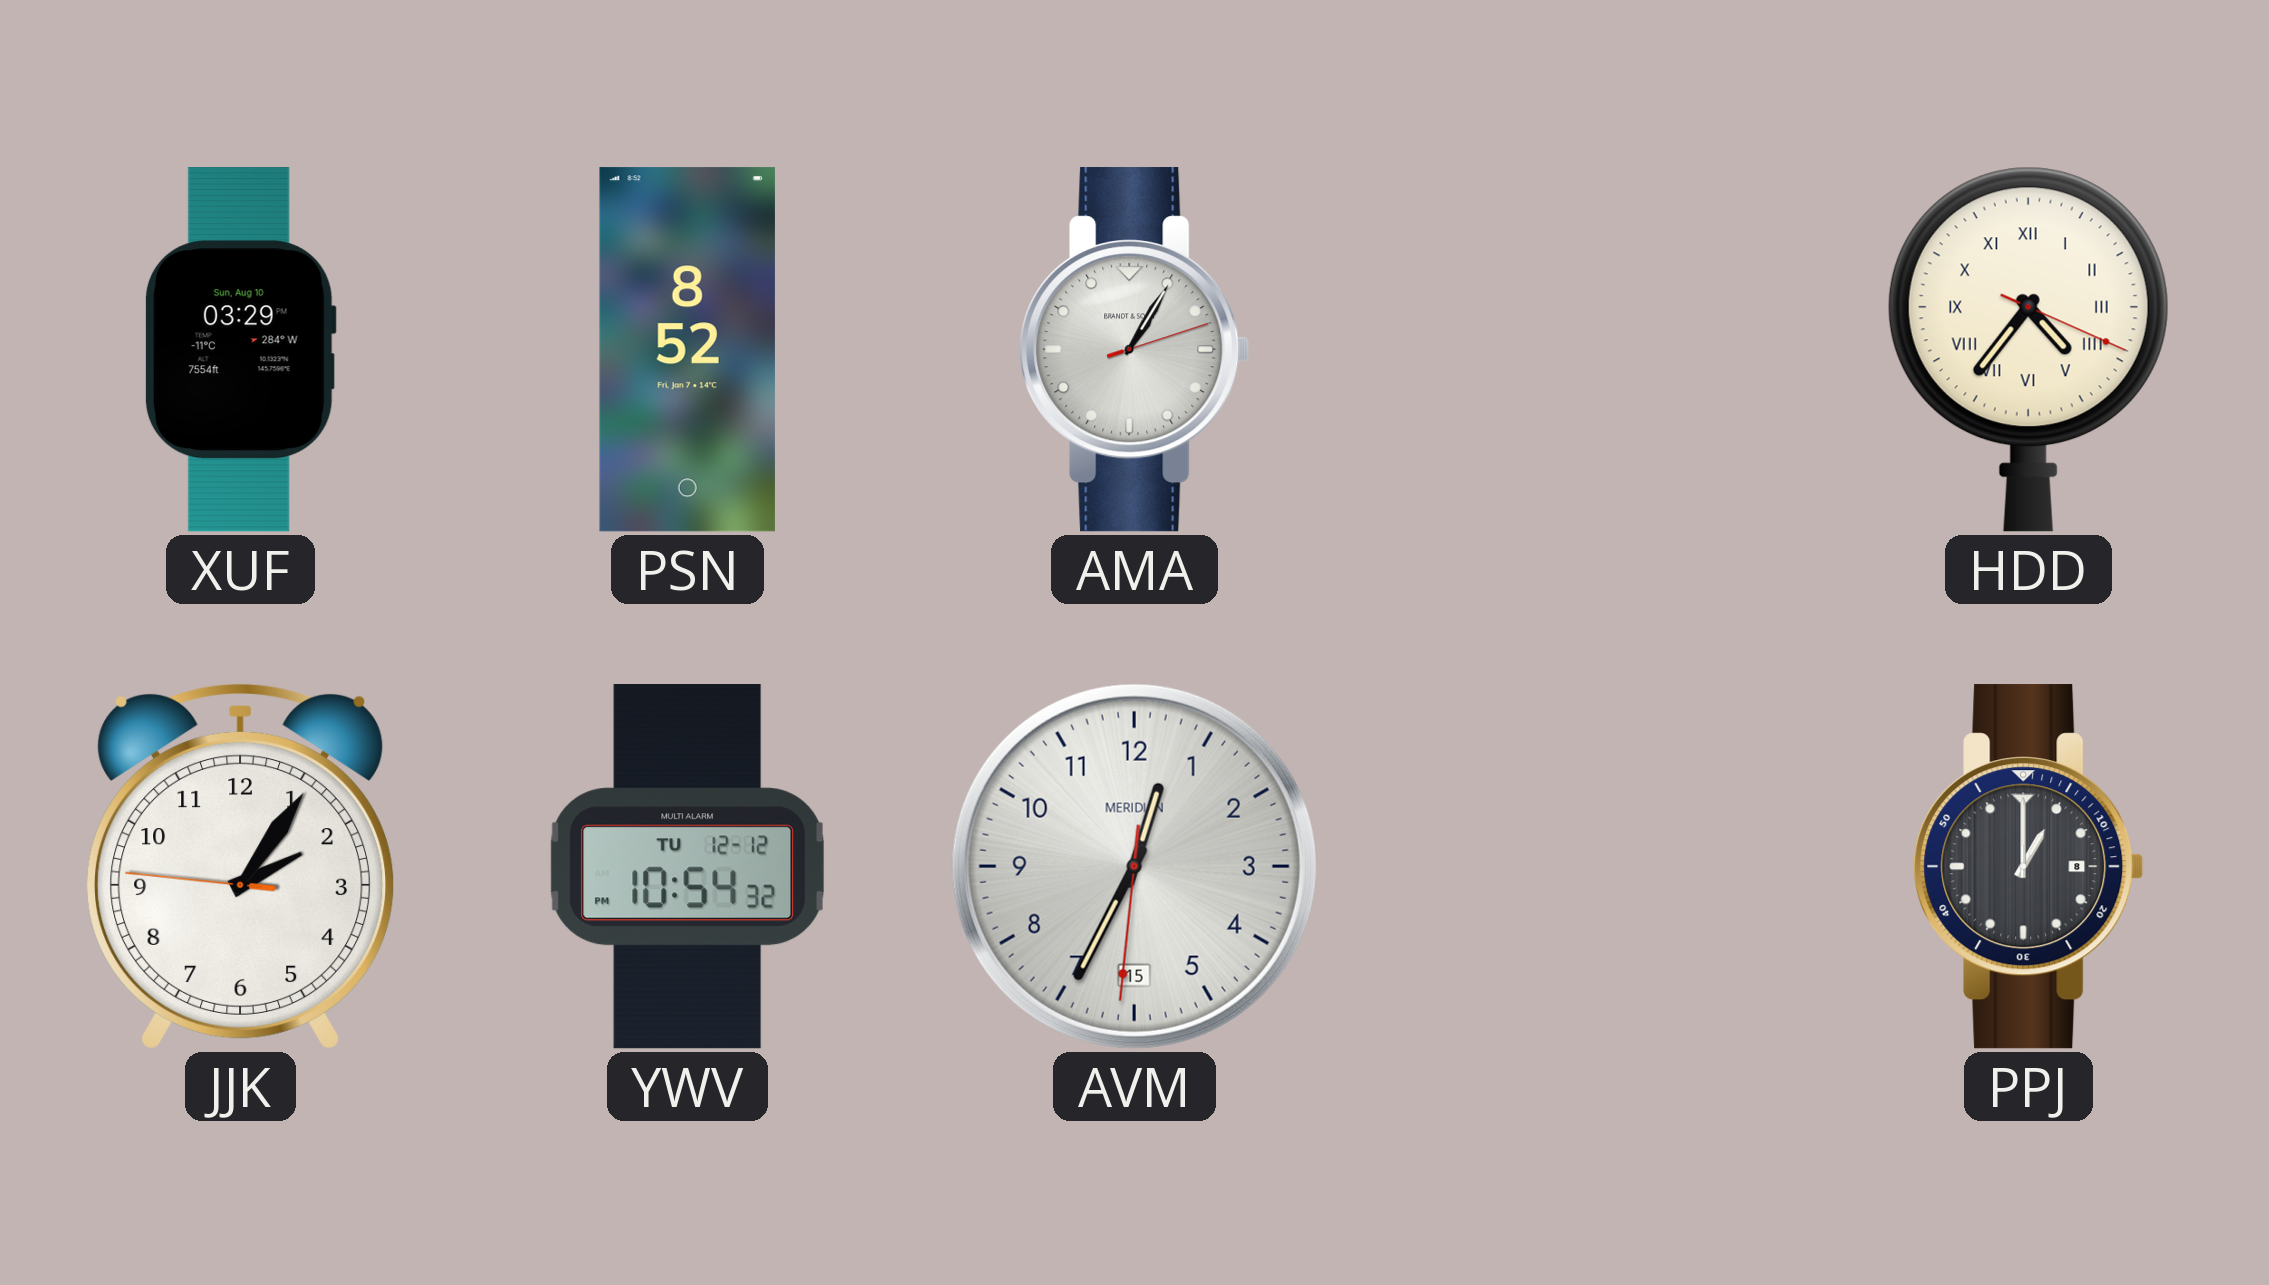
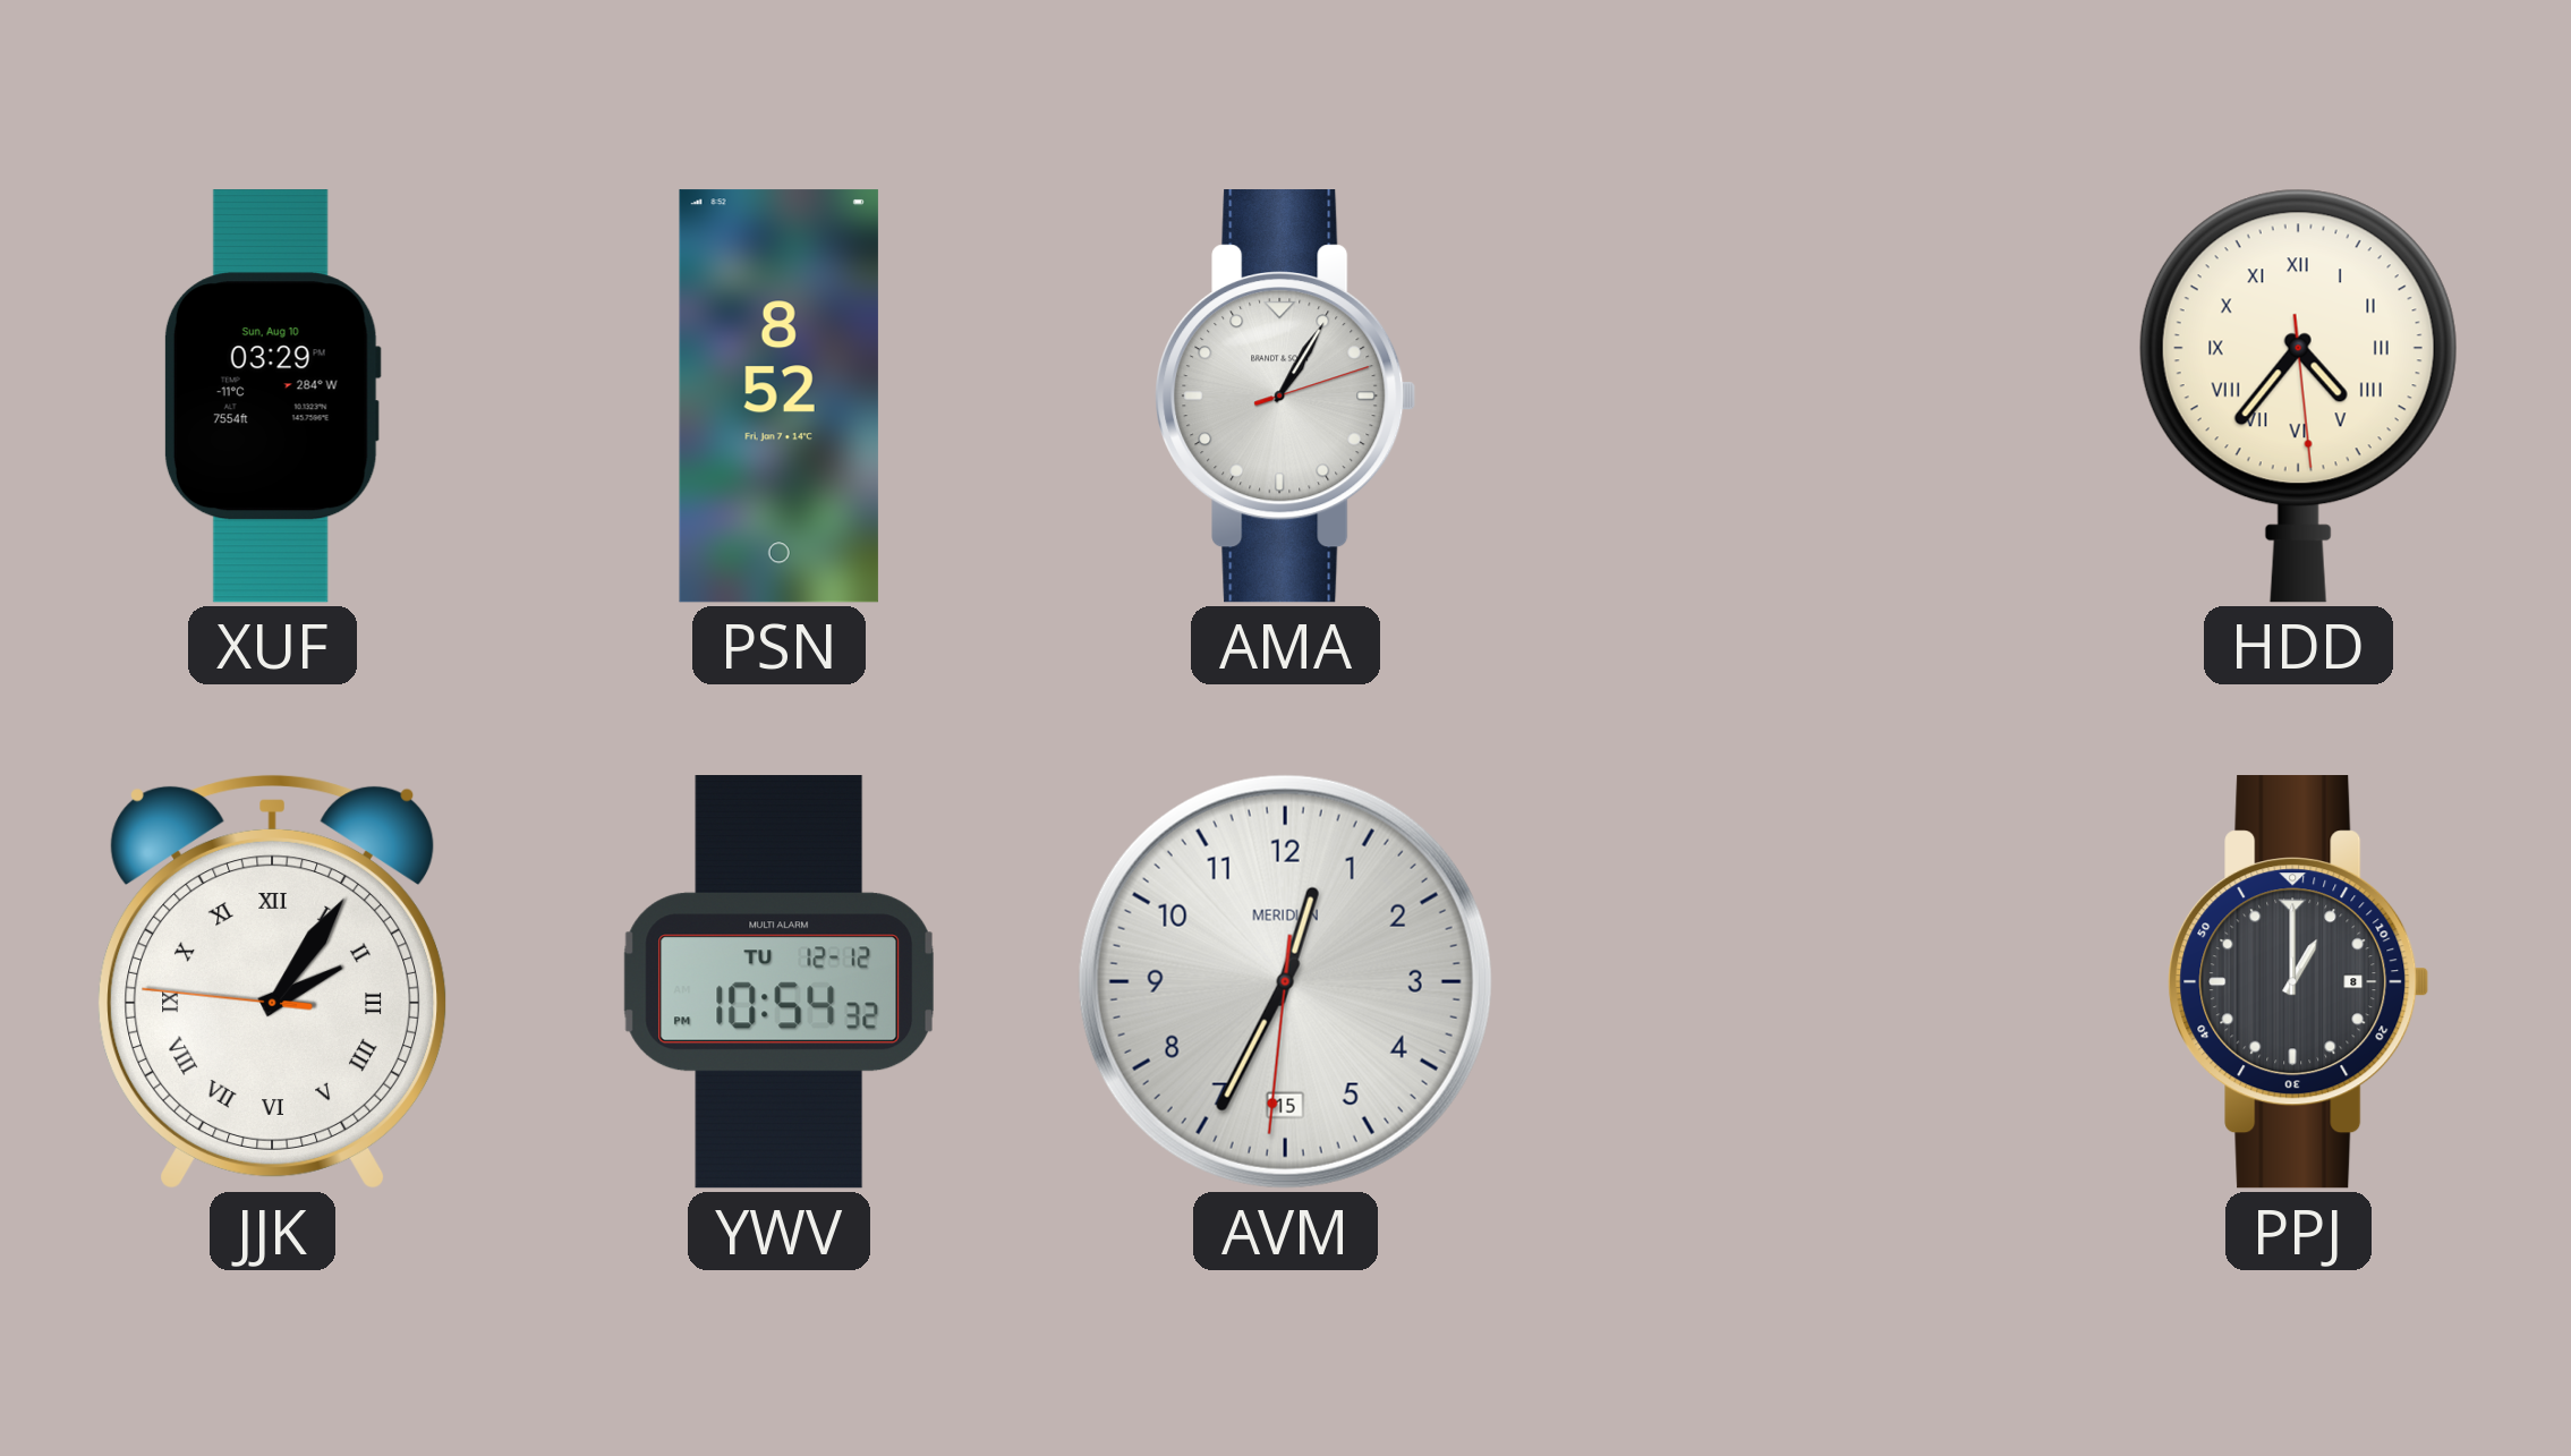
HDD: 4:36:19 -> 4:36:29 (2298, 395)
JJK numerals: Arabic -> Roman (272, 981)
